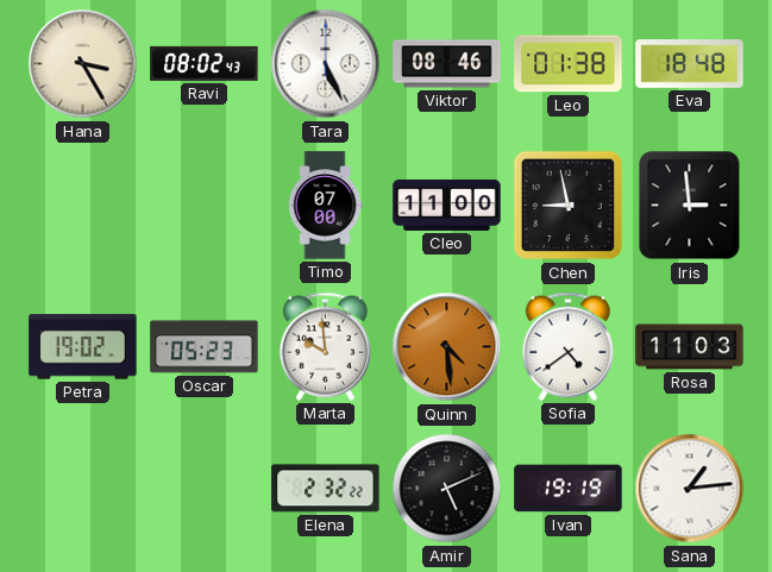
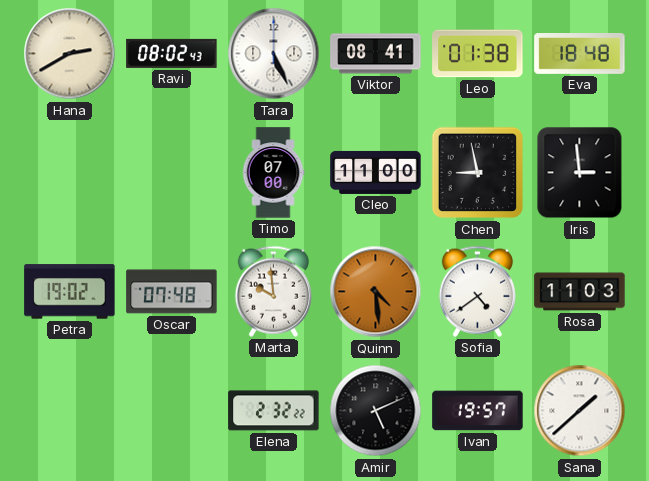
Hana: 3:25 -> 2:40 (70, 54)
Viktor: 08:46 -> 08:41 (376, 54)
Oscar: 05:23 -> 07:48 (172, 292)
Ivan: 19:19 -> 19:57 (478, 411)
Sana: 1:14 -> 1:38 (580, 411)
